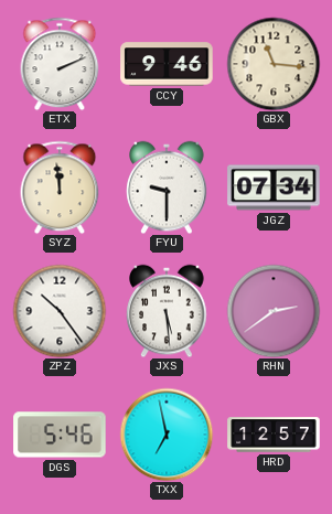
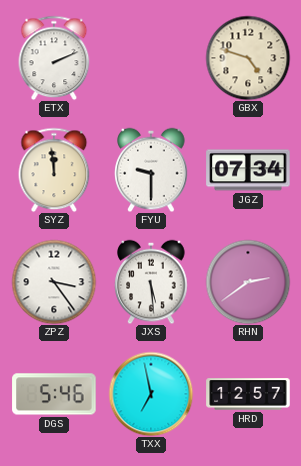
CCY: 9:46 -> none (167, 64)
GBX: 11:16 -> 4:48 (248, 58)
ZPZ: 10:24 -> 3:24 (54, 282)
